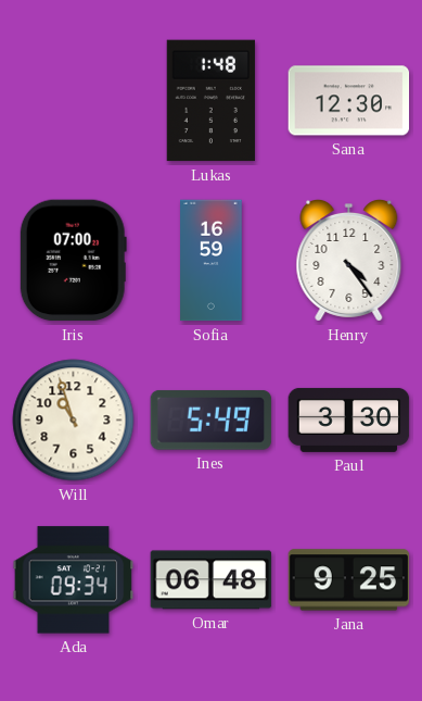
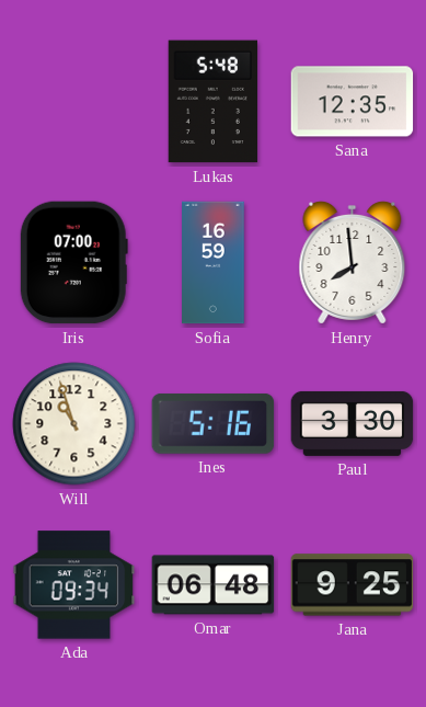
Lukas: 1:48 -> 5:48 (212, 102)
Sana: 12:30 -> 12:35 (353, 102)
Henry: 4:24 -> 7:59 (353, 263)
Ines: 5:49 -> 5:16 (214, 423)
